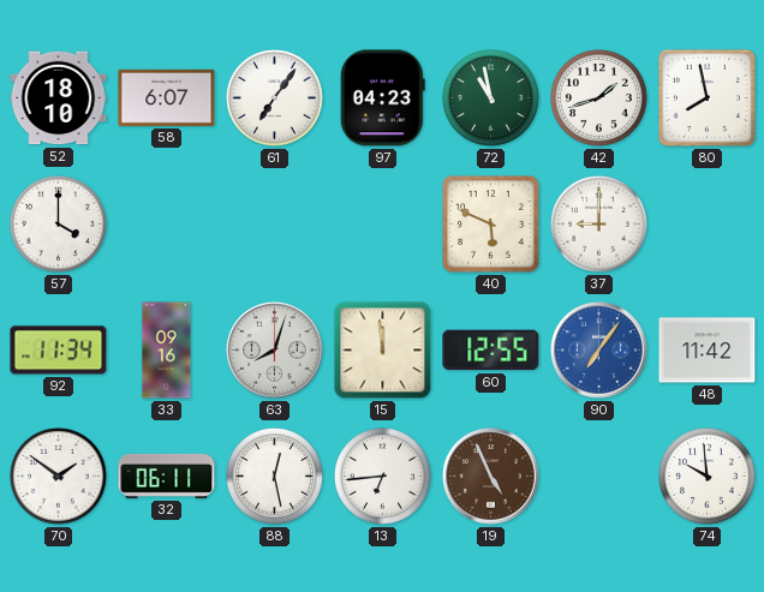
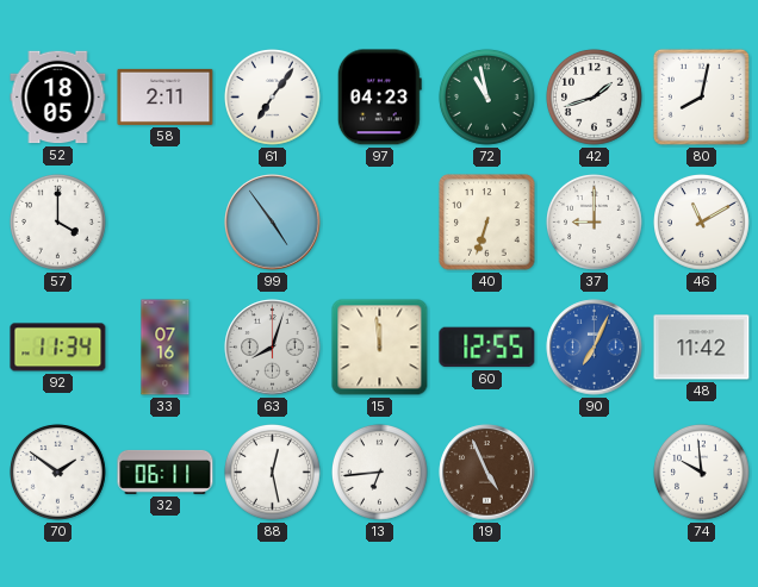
52: 18:10 -> 18:05 (58, 98)
58: 6:07 -> 2:11 (166, 96)
80: 7:58 -> 8:02 (701, 96)
99: none -> 4:54 (273, 223)
40: 5:49 -> 6:33 (487, 223)
46: none -> 11:10 (702, 223)
33: 09:16 -> 07:16 (166, 348)
90: 7:06 -> 7:04 (595, 348)
